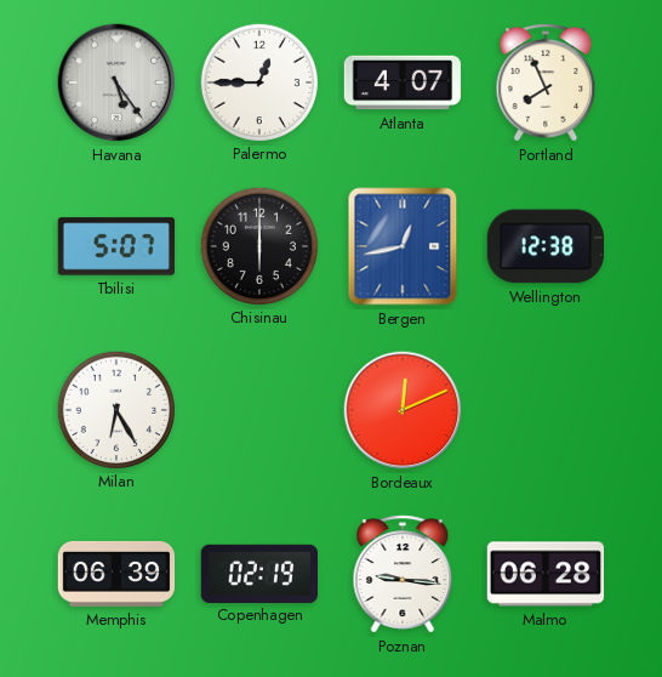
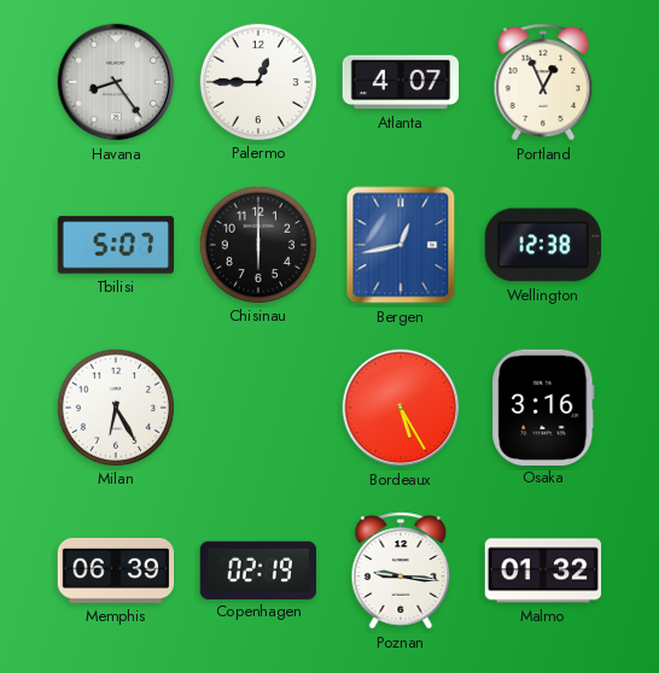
Havana: 5:24 -> 8:24 (116, 82)
Portland: 7:56 -> 12:56 (543, 82)
Bordeaux: 12:11 -> 5:25 (401, 408)
Osaka: none -> 3:16 (543, 406)
Malmo: 06:28 -> 01:32 (543, 570)
